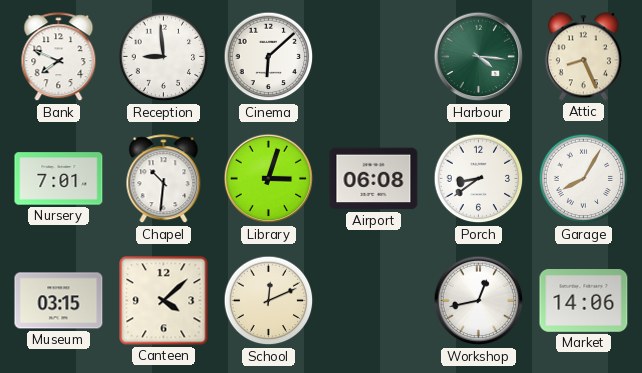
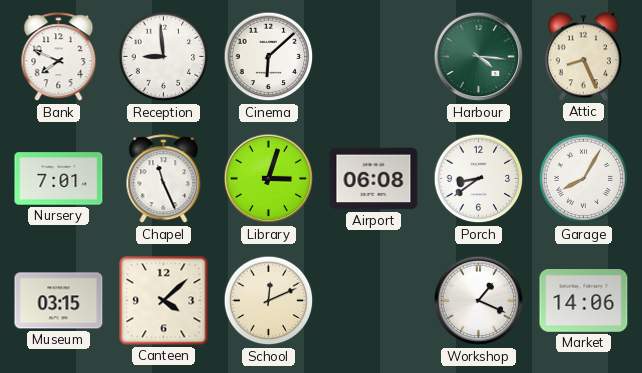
Chapel: 10:31 -> 11:26 (164, 179)
Workshop: 12:43 -> 1:19 (479, 301)
